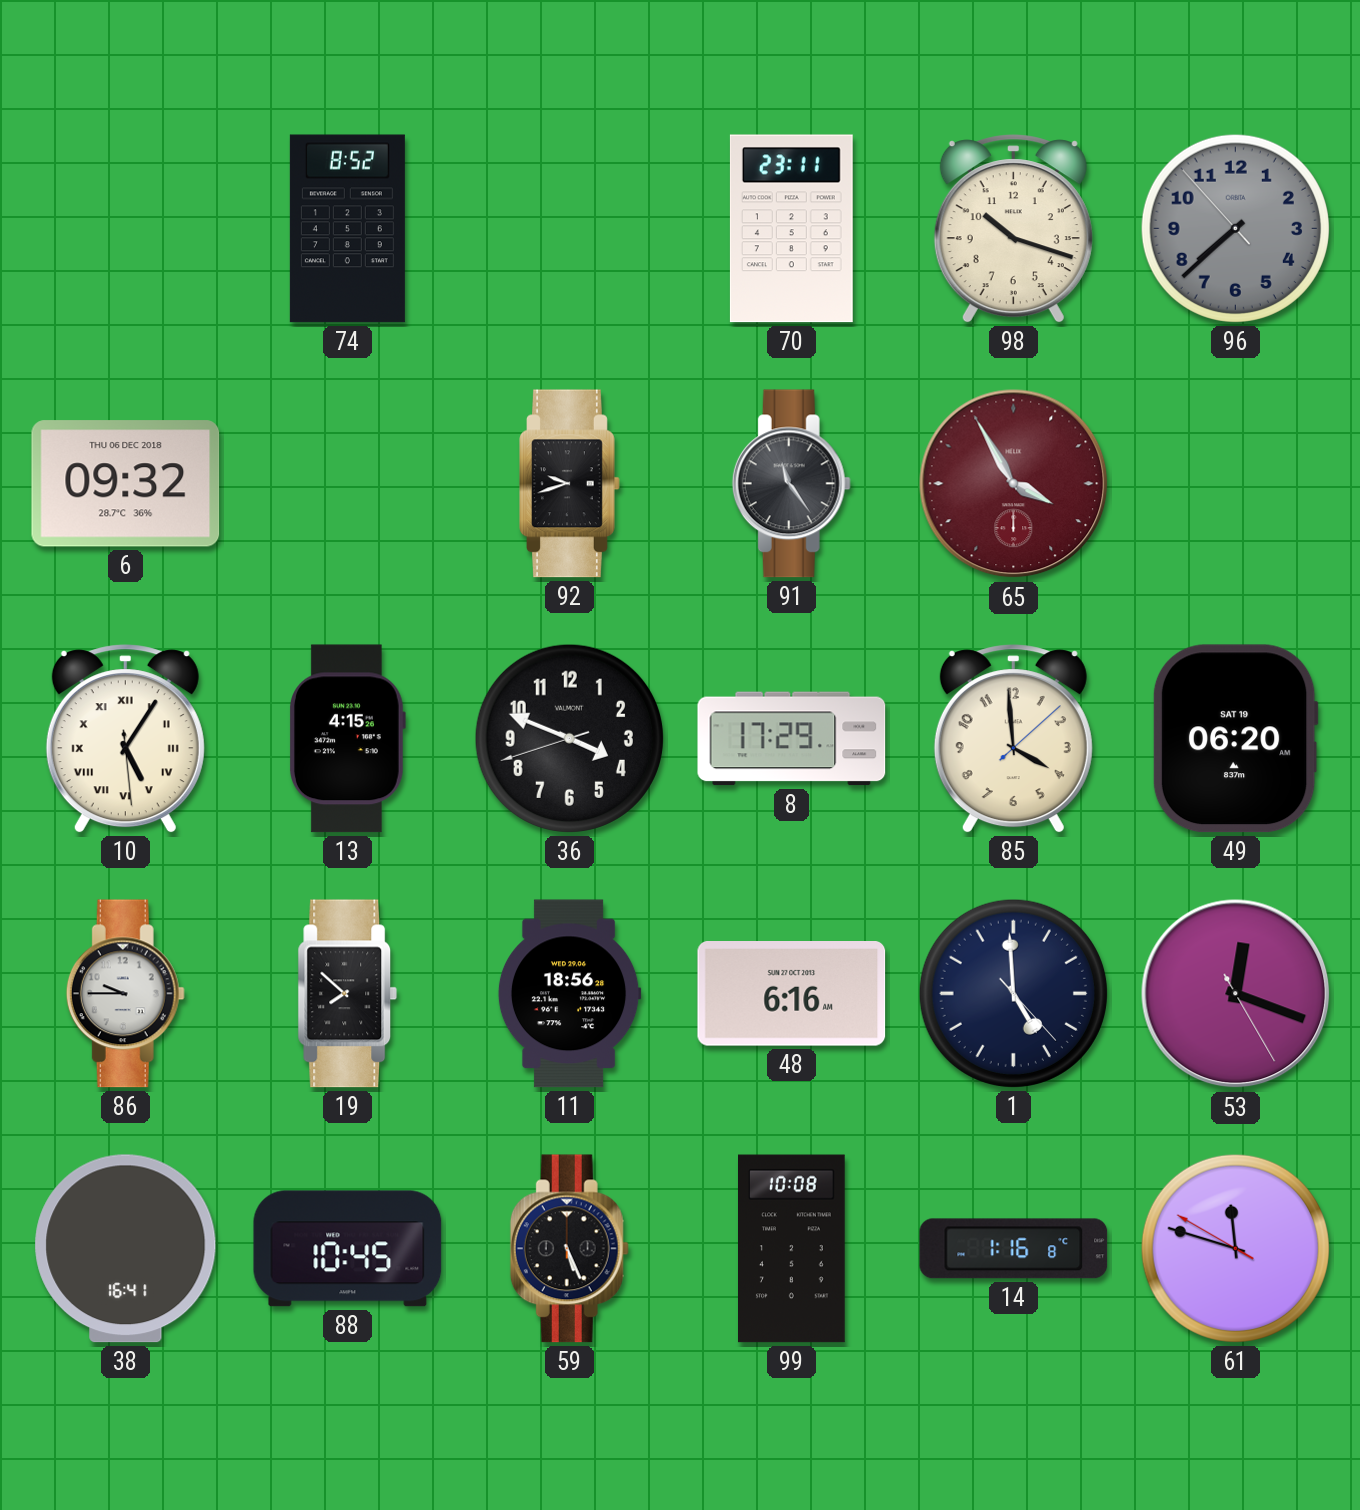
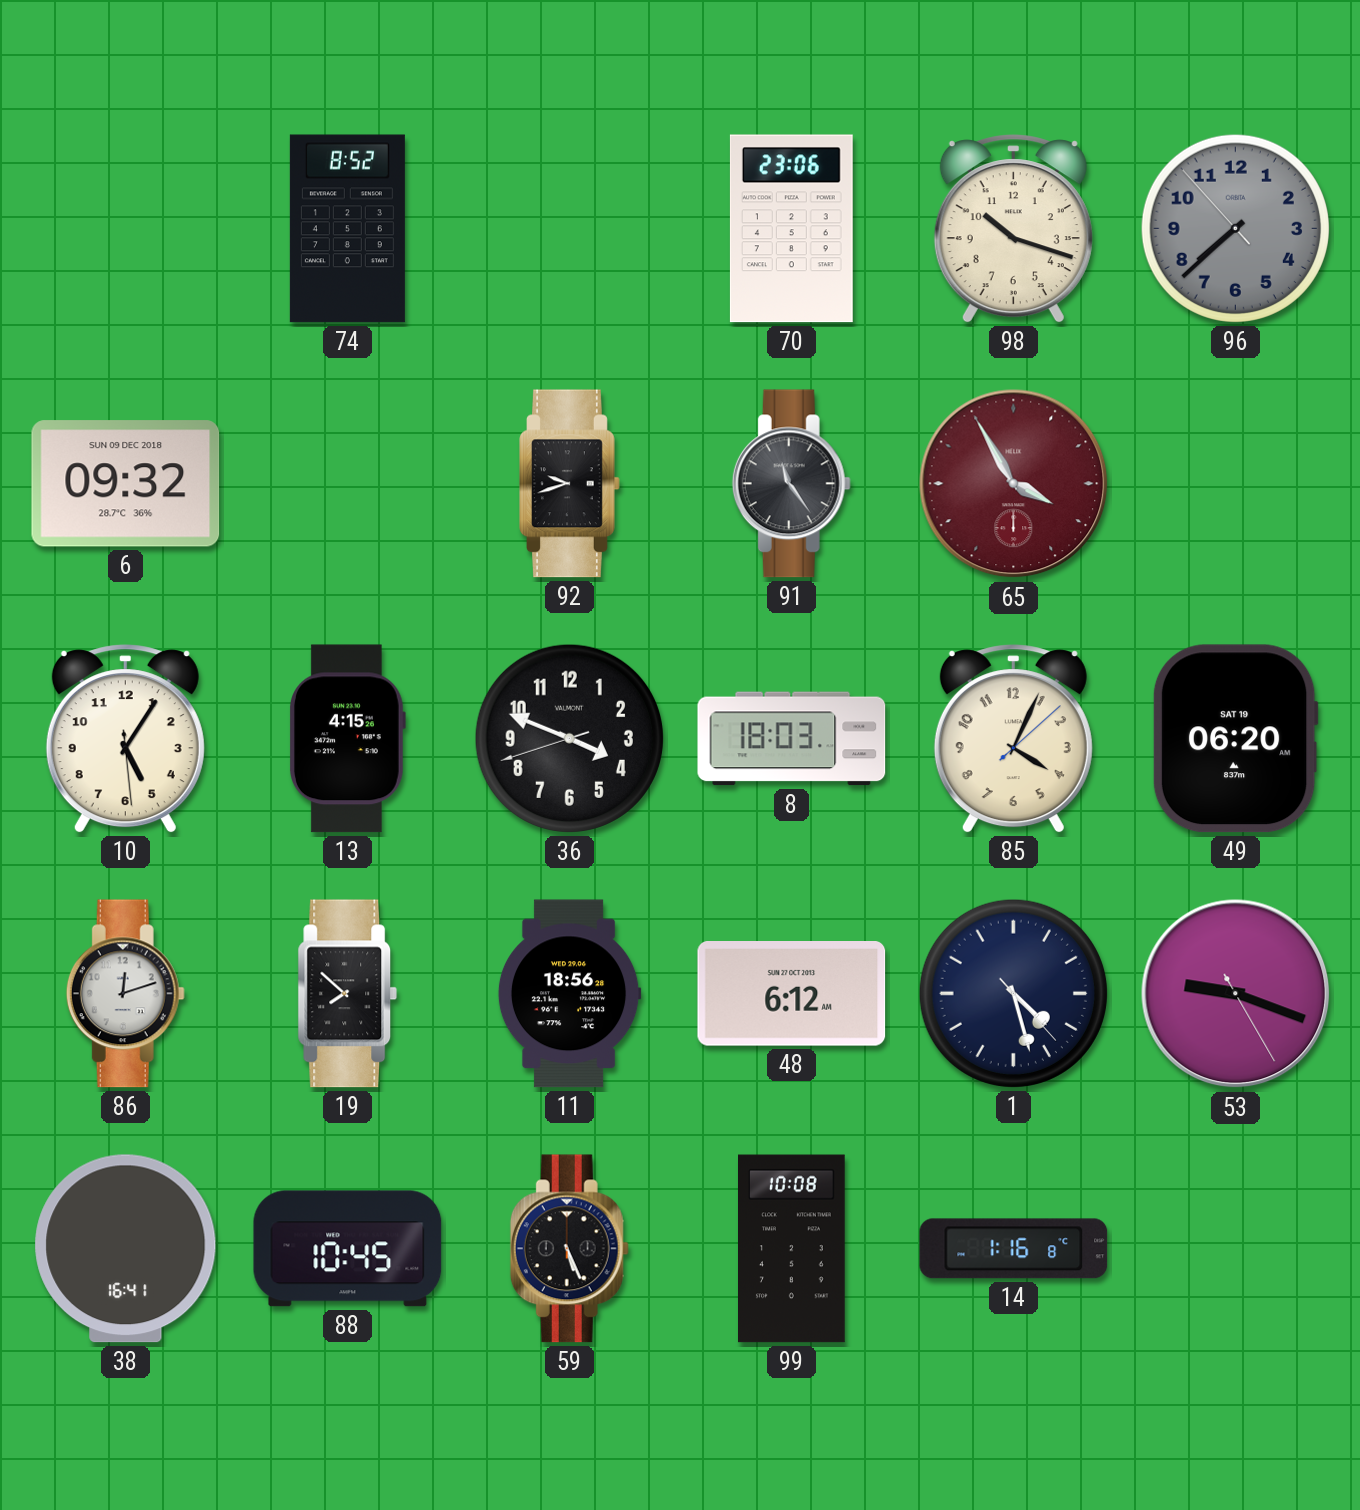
70: 23:11 -> 23:06 (791, 229)
6 date: THU 06 DEC 2018 -> SUN 09 DEC 2018 (126, 484)
10 numerals: Roman -> Arabic (125, 739)
8: 17:29 -> 18:03 (792, 739)
85: 3:59 -> 4:04 (1013, 739)
86: 9:45 -> 12:12 (125, 994)
48: 6:16 -> 6:12 (792, 994)
1: 4:59 -> 4:27 (1013, 993)
53: 12:18 -> 9:18 (1236, 994)
61: 11:47 -> none (1235, 1248)
